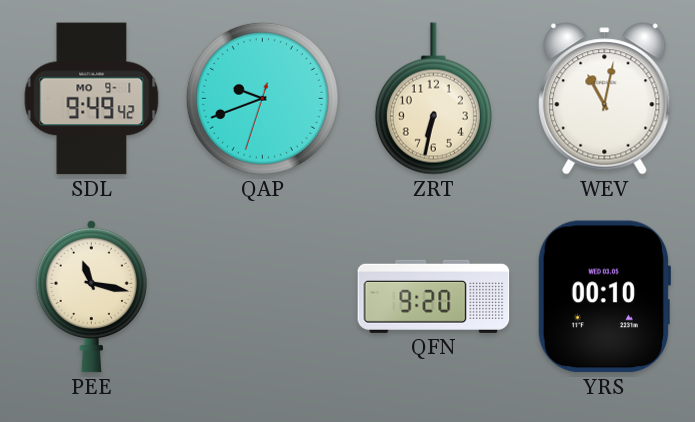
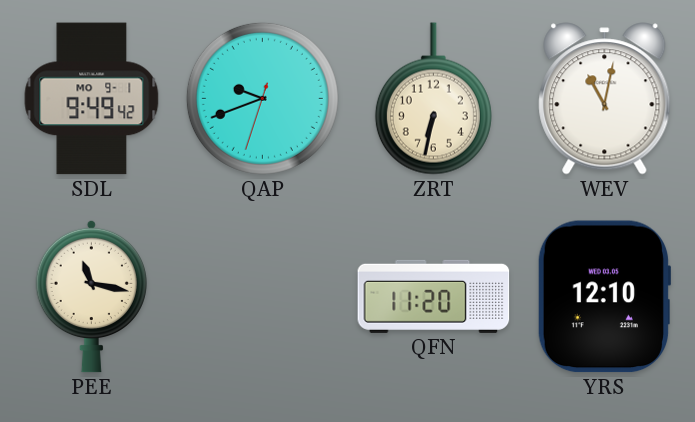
QFN: 9:20 -> 11:20 (434, 296)
YRS: 00:10 -> 12:10 (604, 297)
